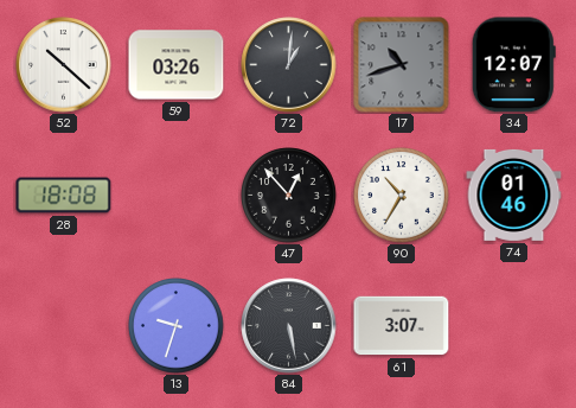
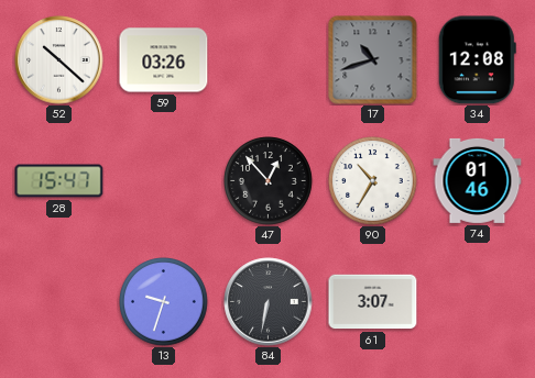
72: 1:01 -> none (289, 65)
34: 12:07 -> 12:08 (477, 60)
28: 18:08 -> 15:47 (59, 181)
84: 5:28 -> 6:32 (269, 302)
